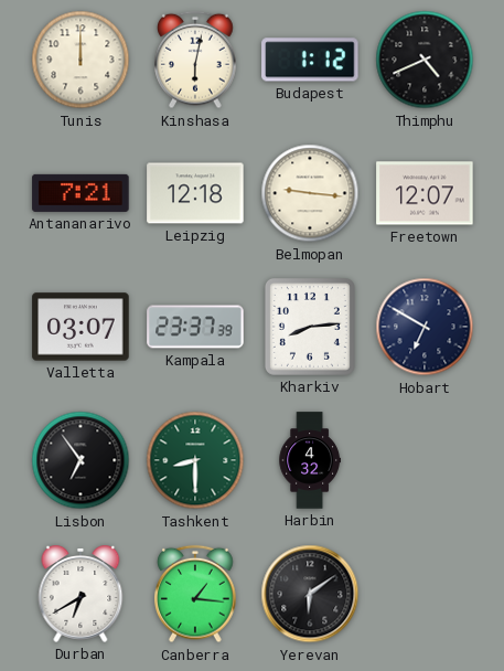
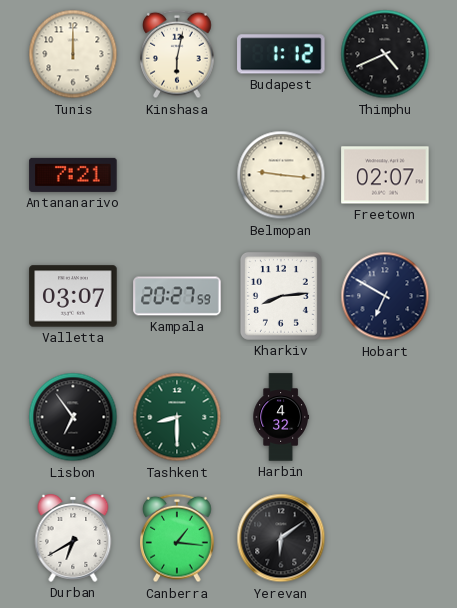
Leipzig: 12:18 -> none (195, 193)
Freetown: 12:07 -> 02:07 (385, 175)
Kampala: 23:37 -> 20:27 (177, 296)
